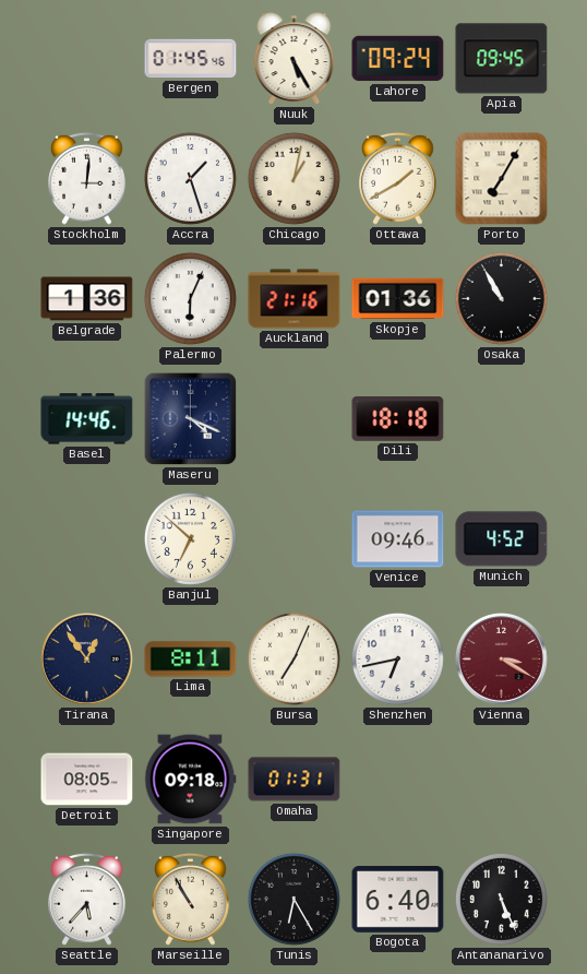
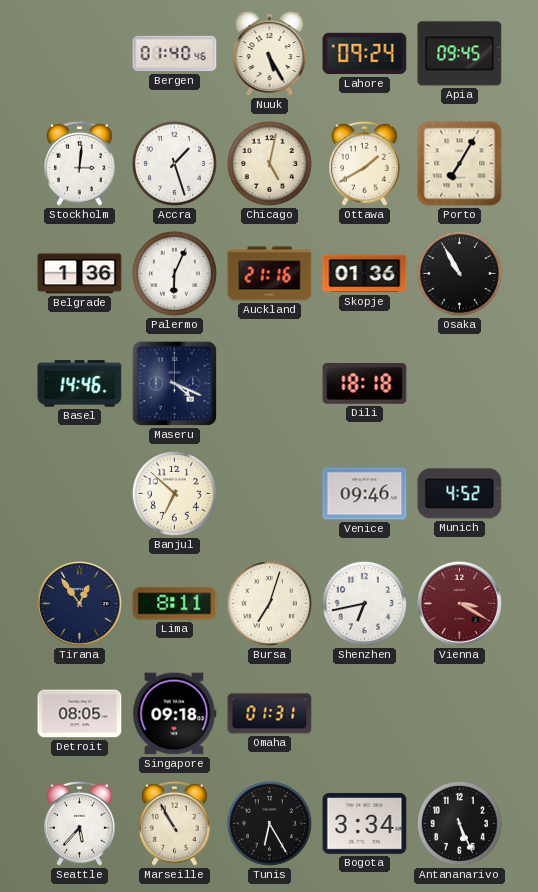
Bergen: 01:45 -> 01:40 (175, 54)
Chicago: 1:02 -> 5:02 (269, 163)
Bursa: 7:04 -> 7:03 (269, 603)
Bogota: 6:40 -> 3:34 (365, 824)
